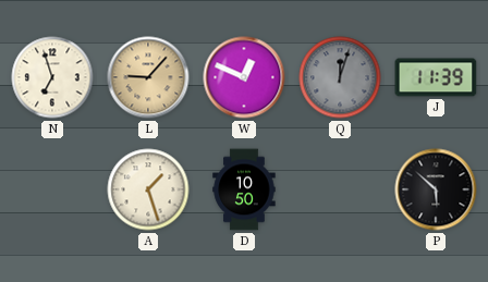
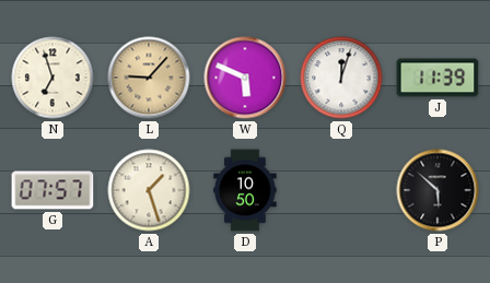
W: 12:49 -> 5:49 (245, 78)
Q dial: grey -> white (341, 78)
G: none -> 07:57 (52, 190)
